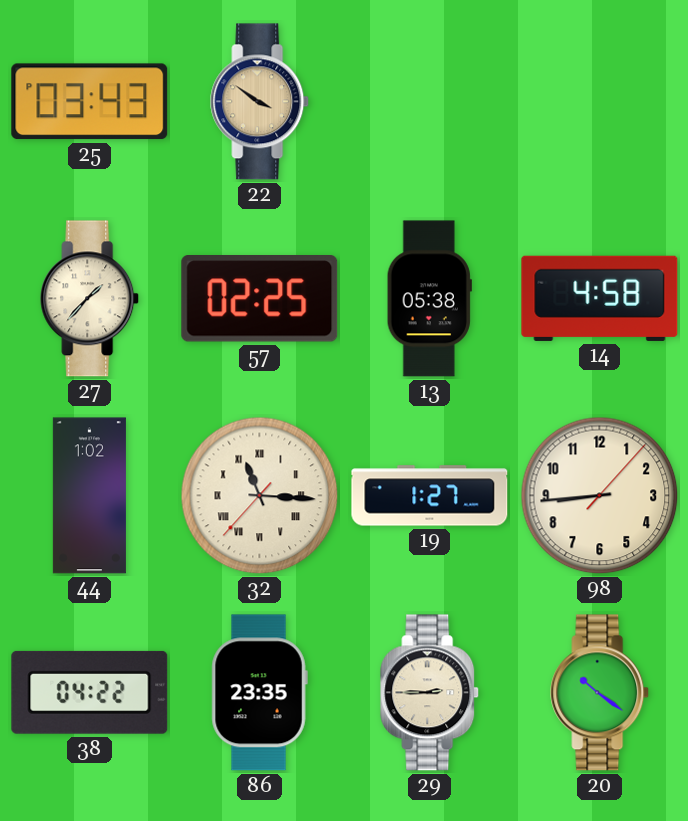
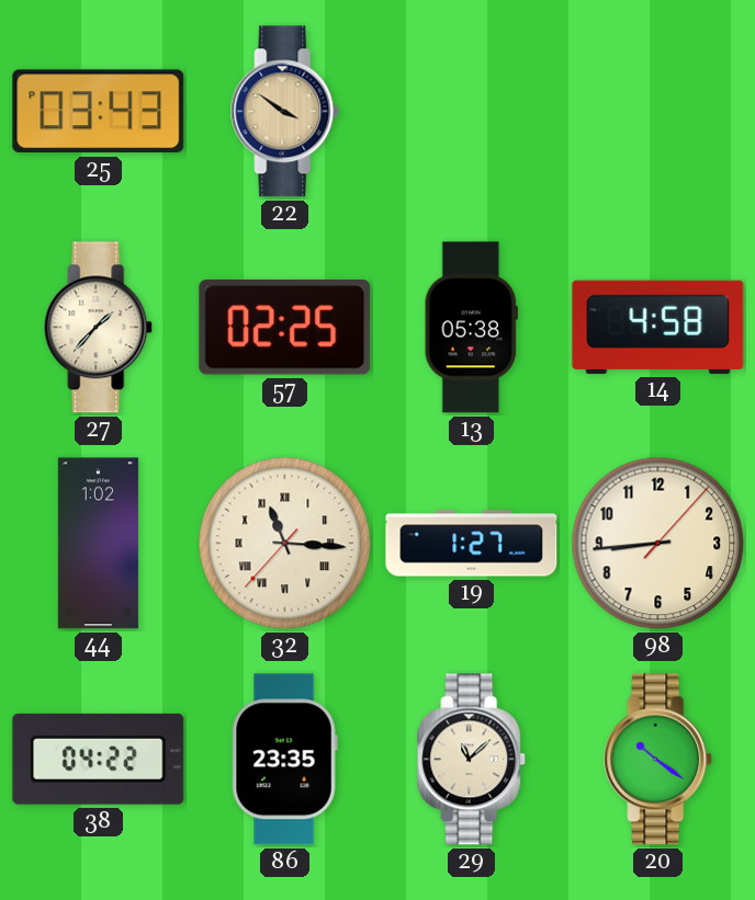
29: 2:45 -> 11:08 (472, 760)
